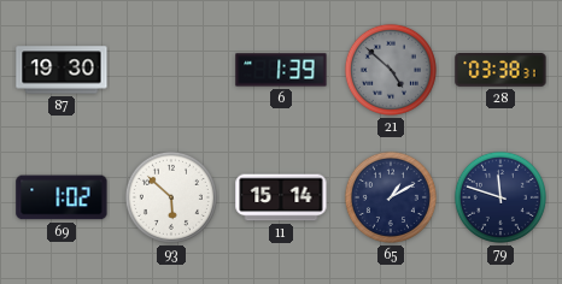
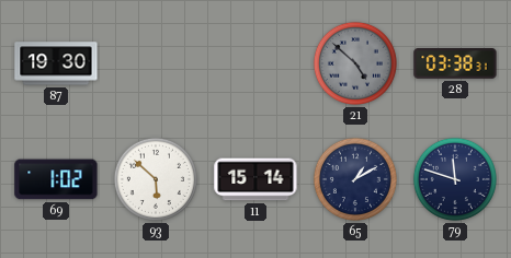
6: 1:39 -> none (281, 70)
